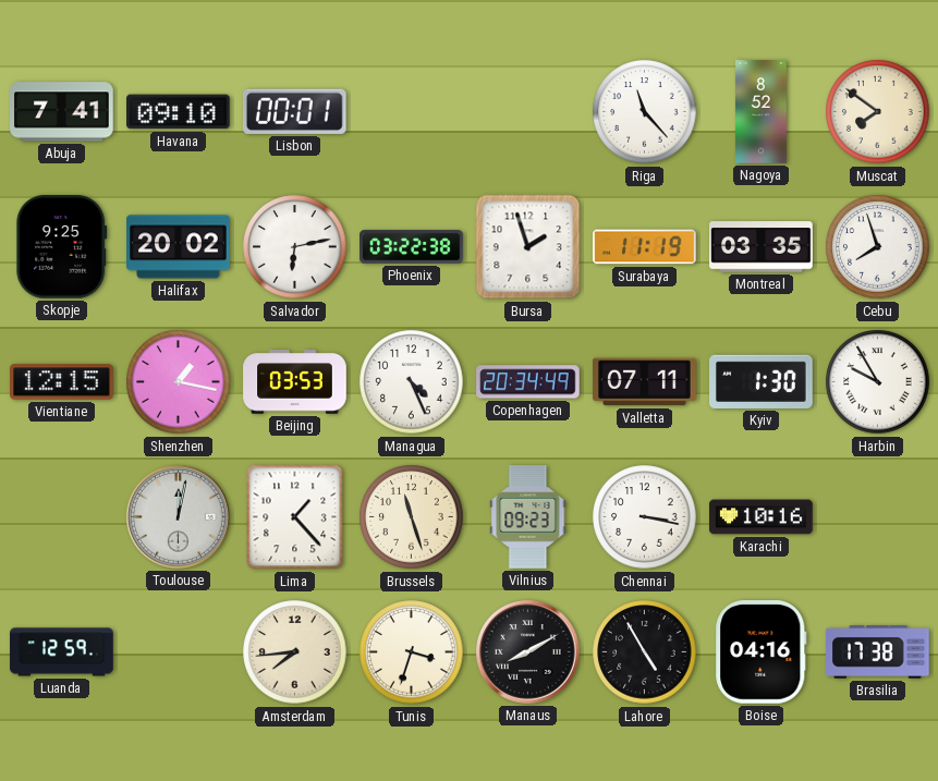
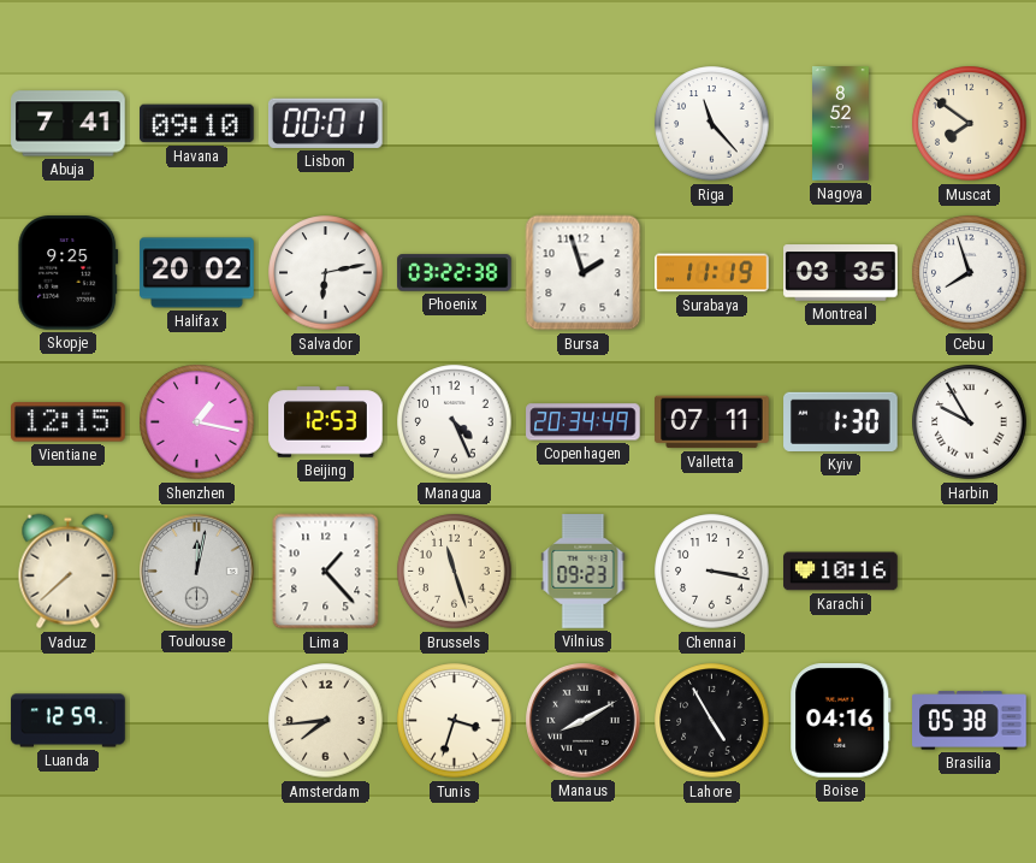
Beijing: 03:53 -> 12:53 (326, 422)
Vaduz: none -> 7:38 (69, 572)
Brasilia: 17:38 -> 05:38 (970, 721)
